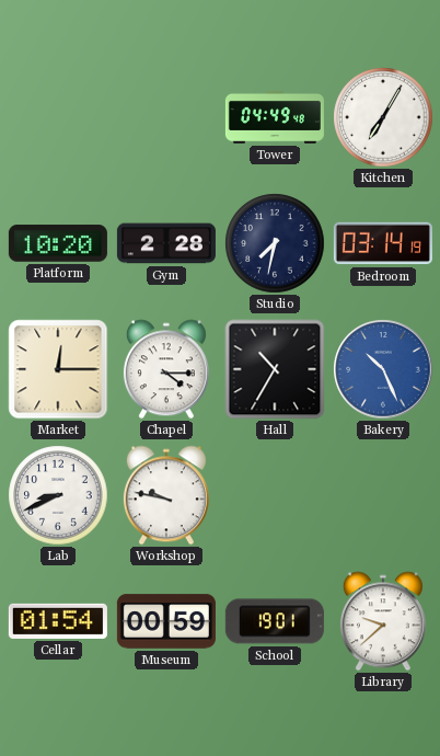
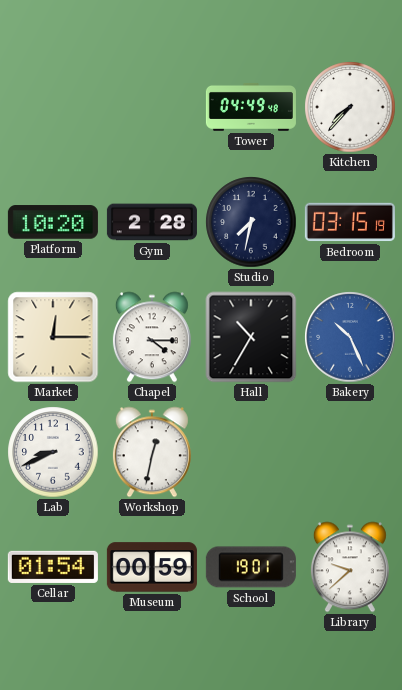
Kitchen: 7:05 -> 7:37 (350, 107)
Bedroom: 03:14 -> 03:15 (350, 222)
Workshop: 9:47 -> 12:32 (152, 452)
